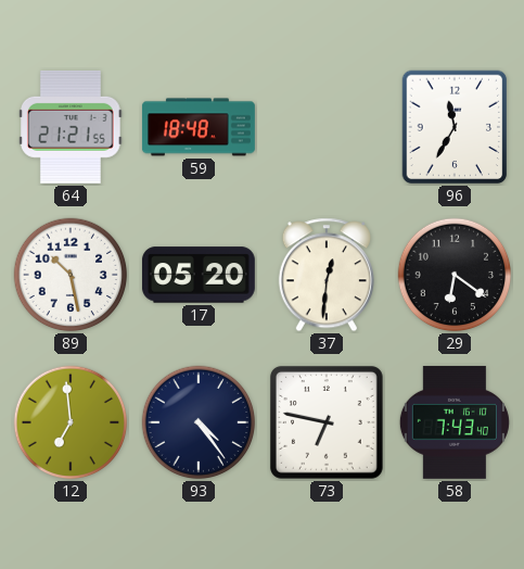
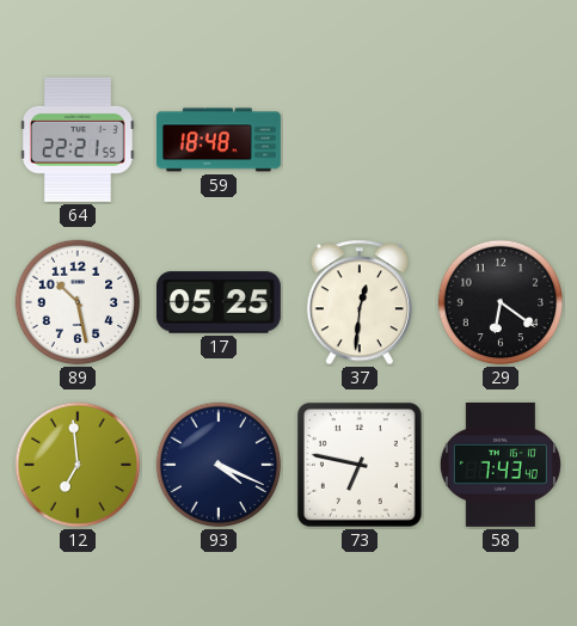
64: 21:21 -> 22:21 (79, 140)
96: 11:35 -> none (455, 127)
17: 05:20 -> 05:25 (219, 302)
93: 4:24 -> 4:19 (219, 465)
